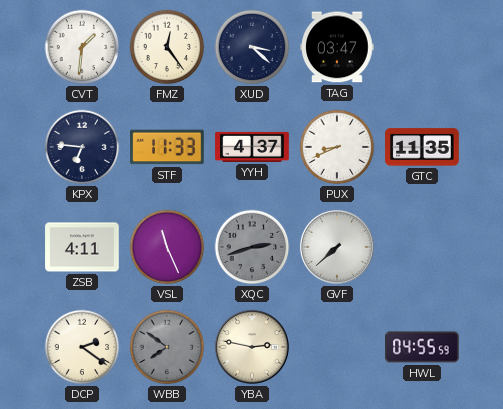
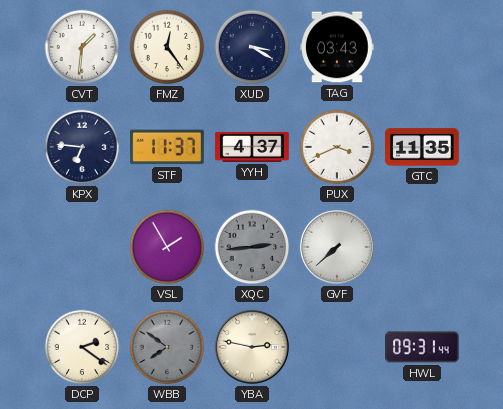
XUD: 3:22 -> 3:20 (252, 47)
TAG: 03:47 -> 03:43 (337, 47)
STF: 11:33 -> 11:37 (167, 147)
PUX: 8:41 -> 3:41 (337, 147)
ZSB: 4:11 -> none (82, 247)
VSL: 11:26 -> 1:55 (167, 247)
XQC: 2:42 -> 2:44 (252, 247)
HWL: 04:55 -> 09:31 (422, 347)
